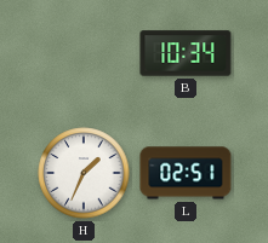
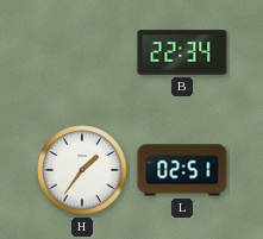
B: 10:34 -> 22:34 (182, 52)
H: 1:34 -> 1:36 (82, 170)
